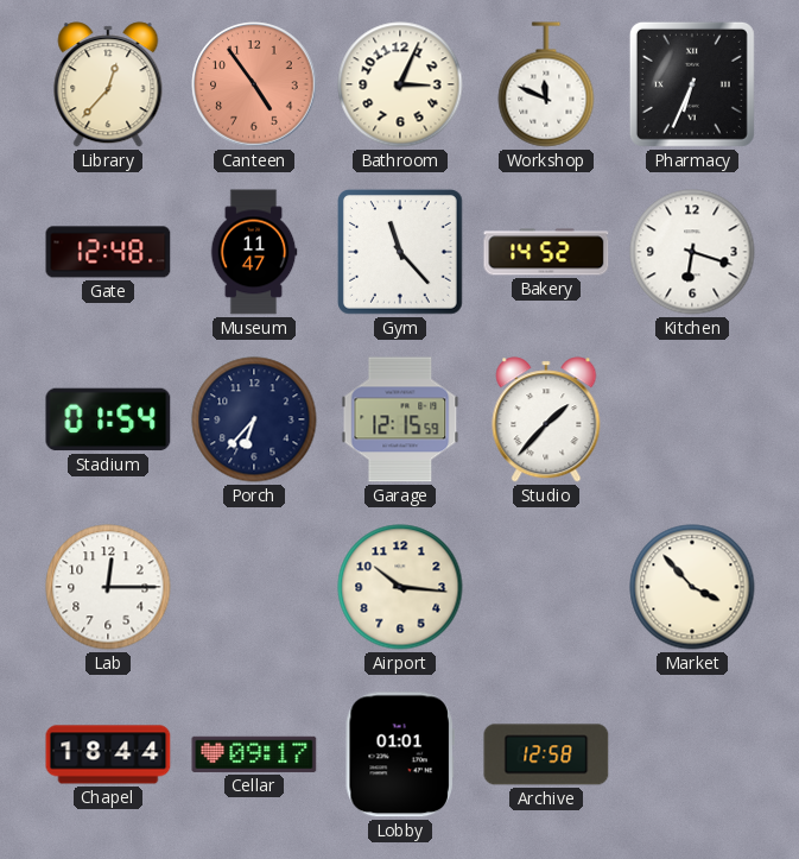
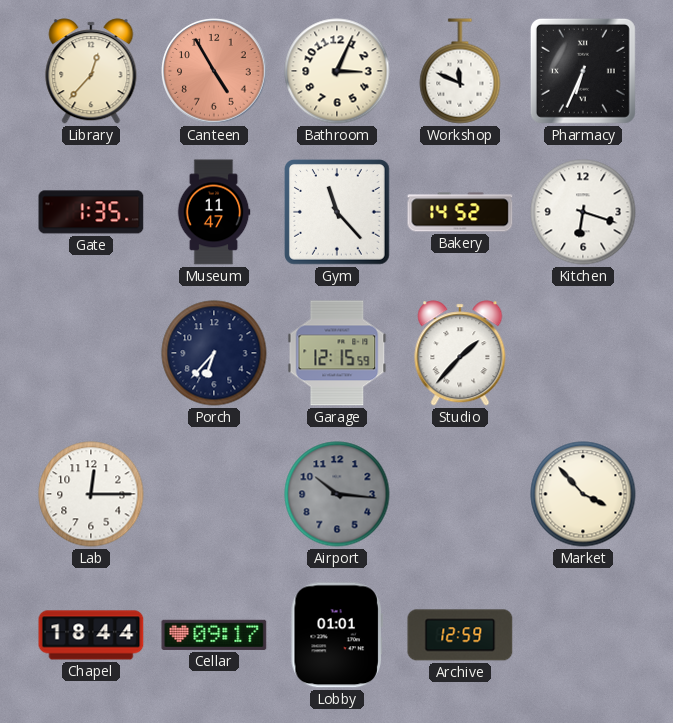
Canteen: 4:54 -> 4:55 (214, 71)
Gate: 12:48 -> 1:35 (91, 212)
Stadium: 01:54 -> none (108, 419)
Airport dial: cream -> grey (337, 494)
Archive: 12:58 -> 12:59 (460, 635)
